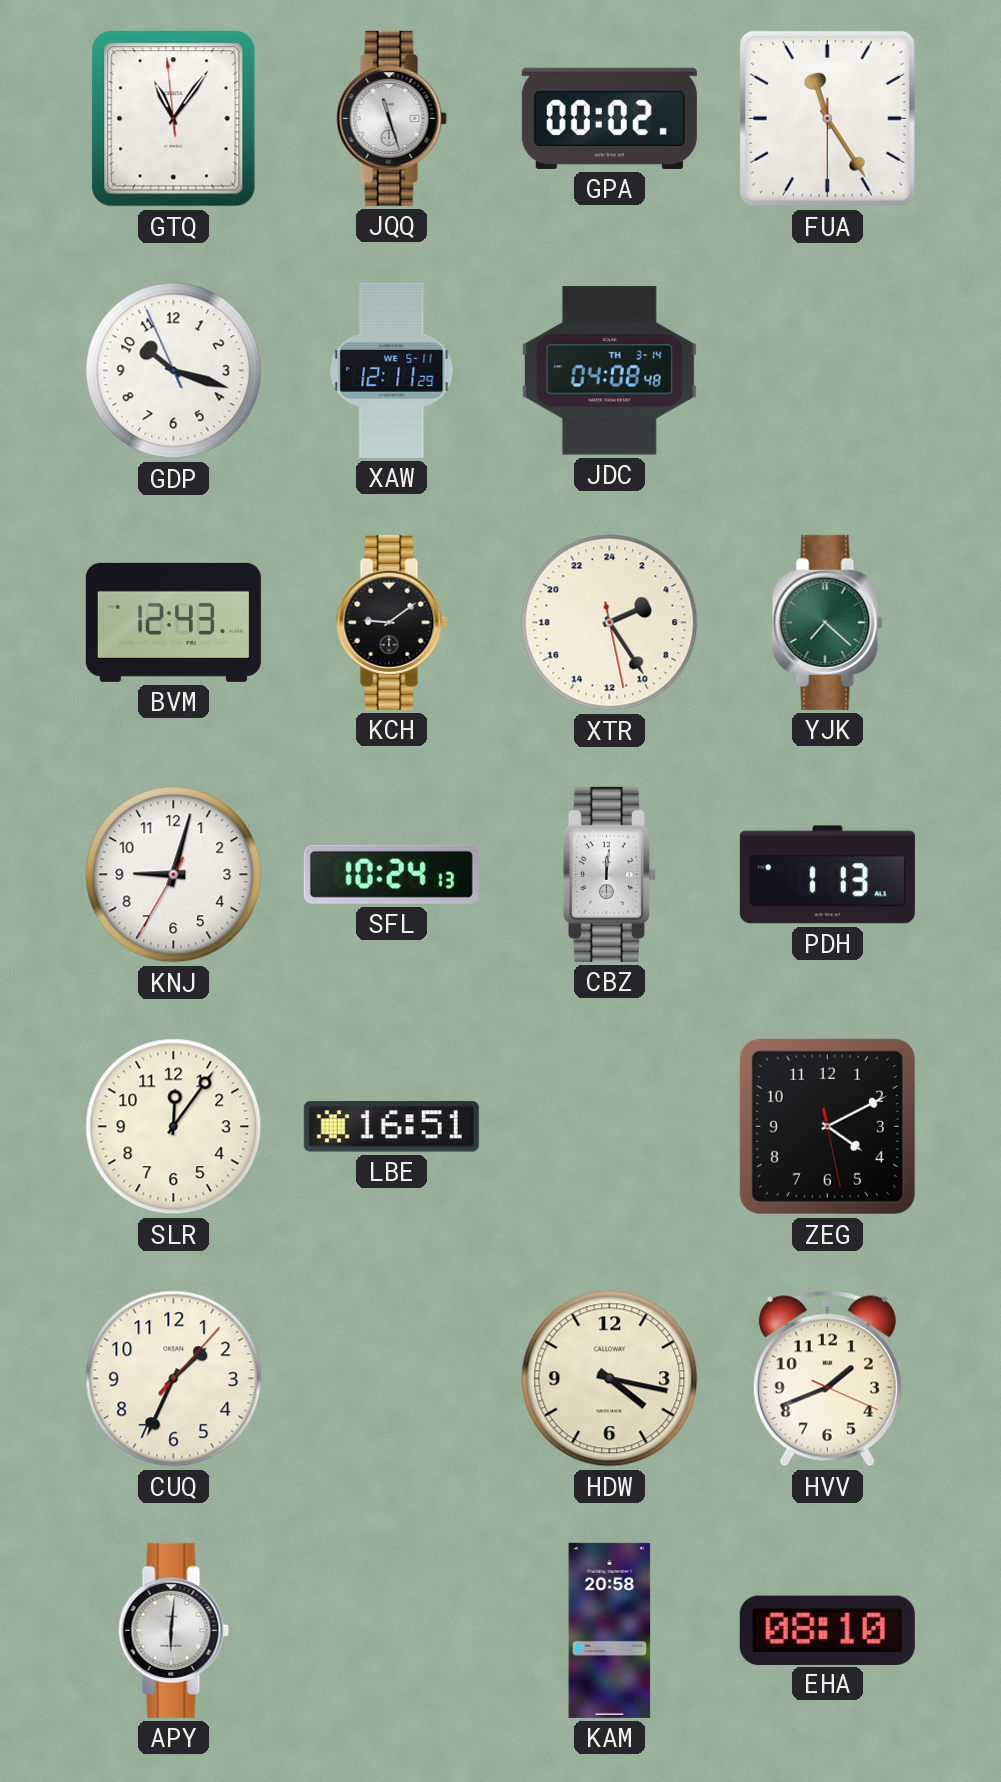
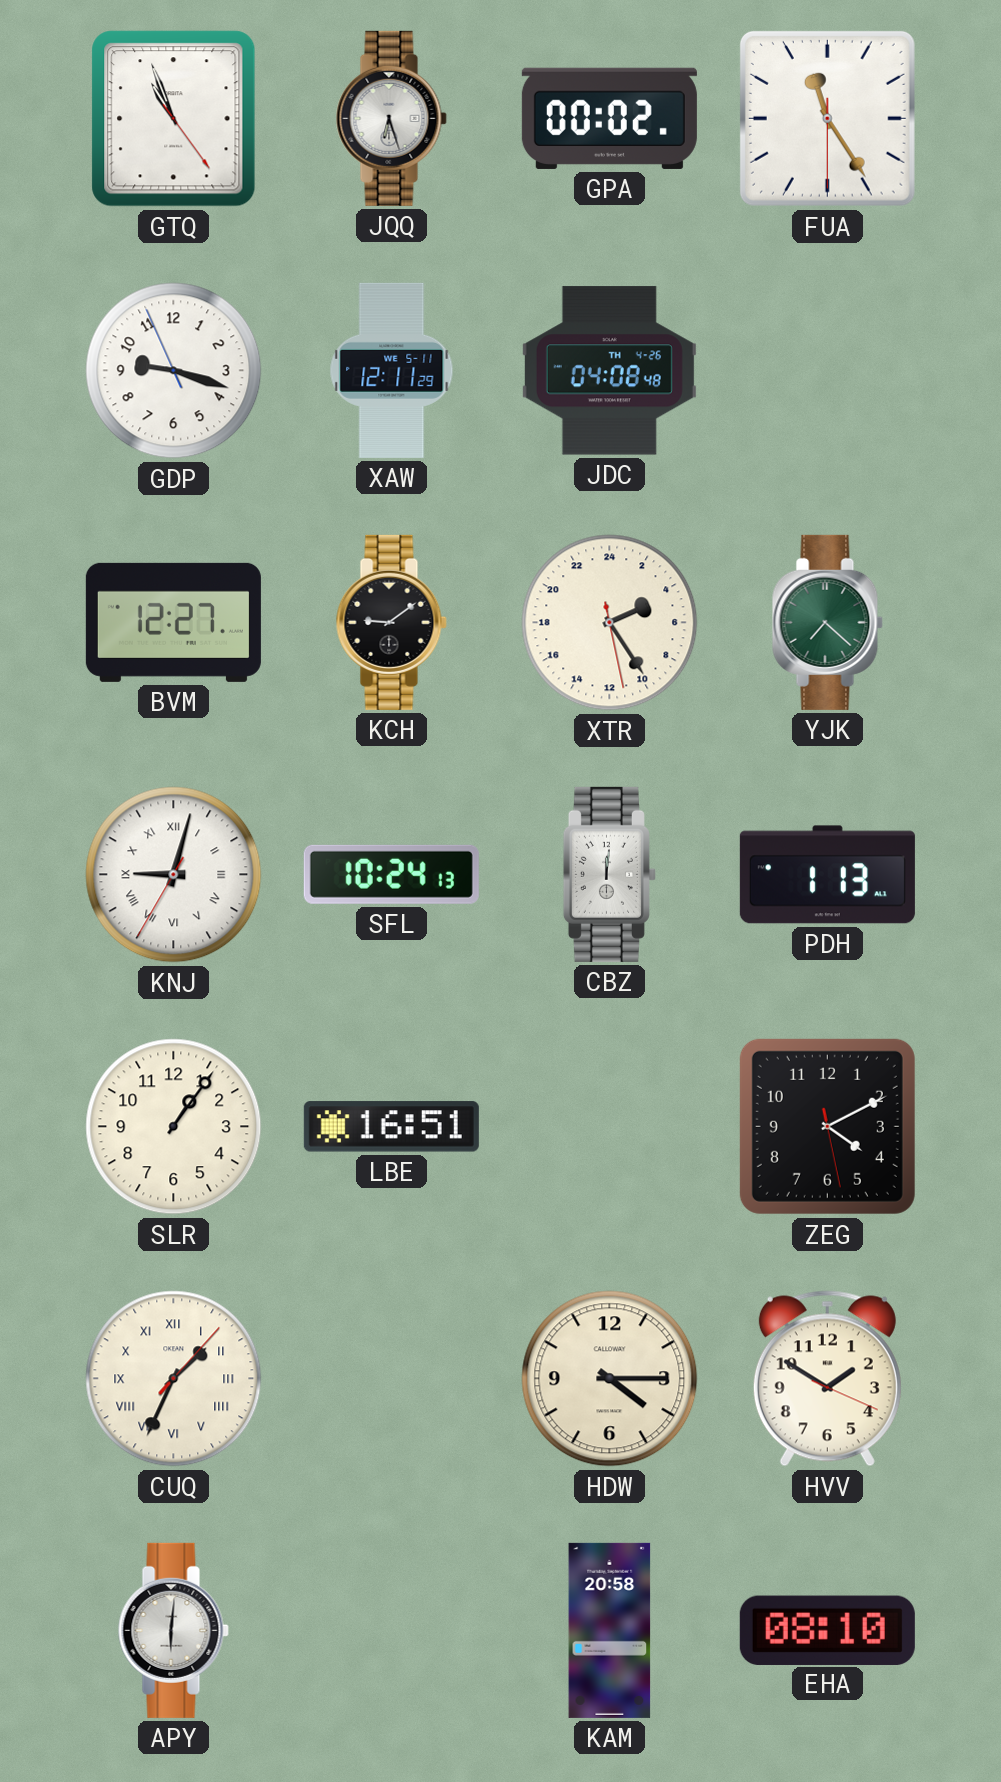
GTQ: 11:05 -> 10:56 (174, 119)
JQQ: 11:27 -> 6:27 (391, 118)
GDP: 10:17 -> 9:17 (174, 371)
JDC date: TH 3-14 -> TH 4-26 (609, 371)
BVM: 12:43 -> 12:27 (173, 622)
KNJ numerals: Arabic -> Roman (174, 875)
SLR: 12:06 -> 1:06 (174, 1127)
CUQ numerals: Arabic -> Roman (174, 1379)
HDW: 4:17 -> 4:15 (610, 1379)
HVV: 1:41 -> 1:50 (827, 1379)
